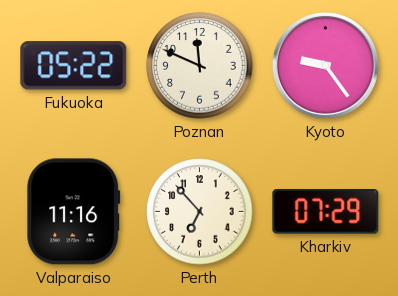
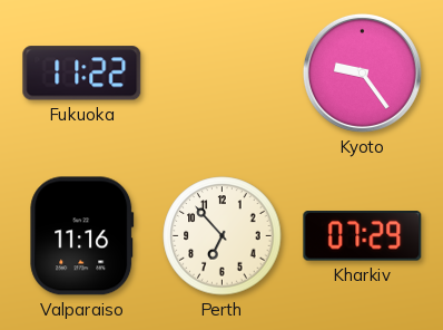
Fukuoka: 05:22 -> 11:22 (82, 74)
Poznan: 11:49 -> none (200, 66)
